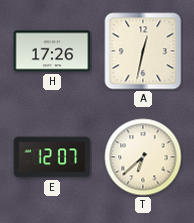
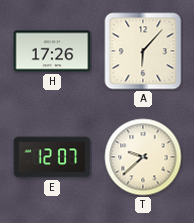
A: 12:32 -> 6:07 (143, 51)
T: 6:38 -> 9:38 (143, 157)
